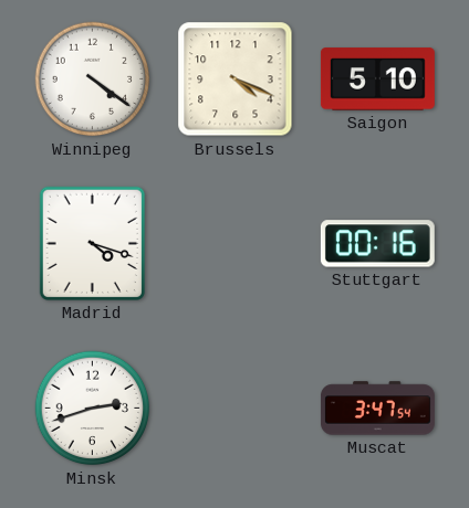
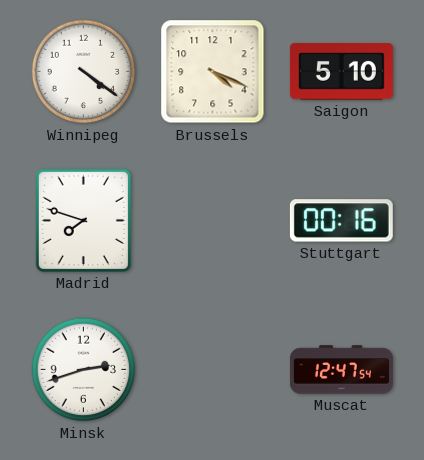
Madrid: 4:18 -> 7:48 (83, 220)
Muscat: 3:47 -> 12:47 (341, 370)
